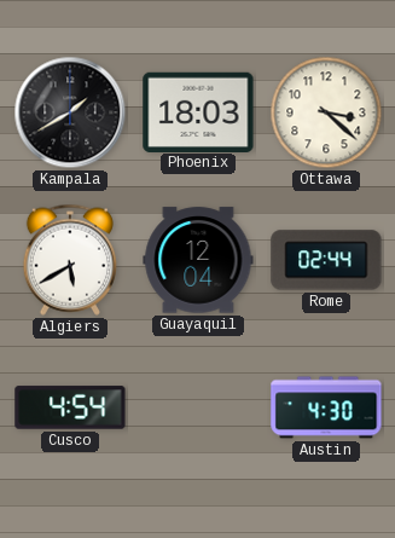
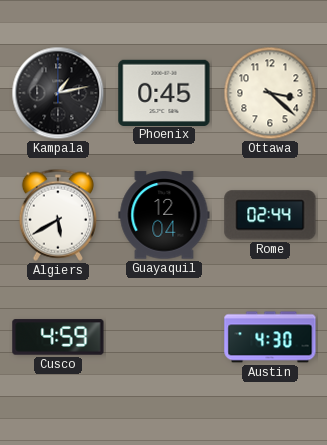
Kampala: 1:40 -> 1:13 (58, 93)
Phoenix: 18:03 -> 0:45 (164, 92)
Cusco: 4:54 -> 4:59 (58, 337)
